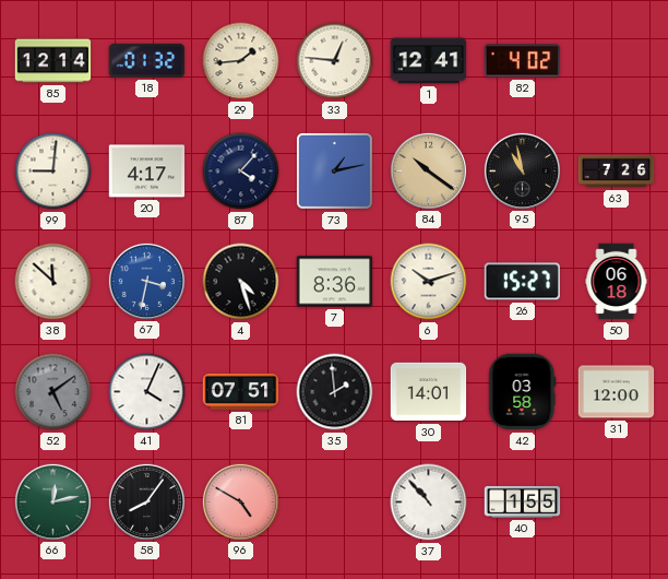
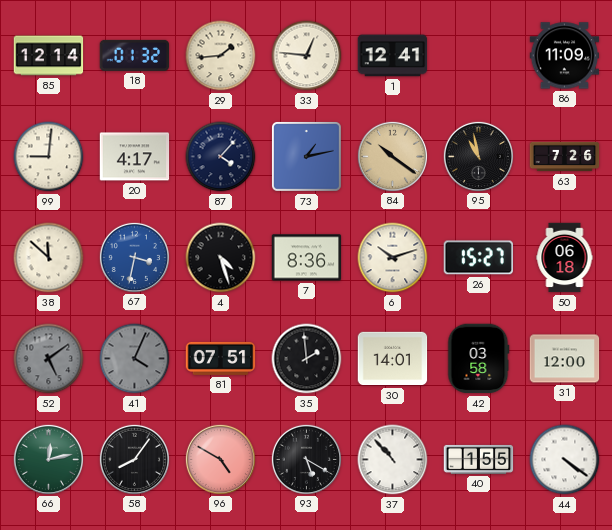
82: 4:02 -> none (523, 61)
86: none -> 11:09 (565, 56)
41 dial: white -> grey (135, 359)
93: none -> 5:20 (306, 459)
44: none -> 4:21 (565, 460)
